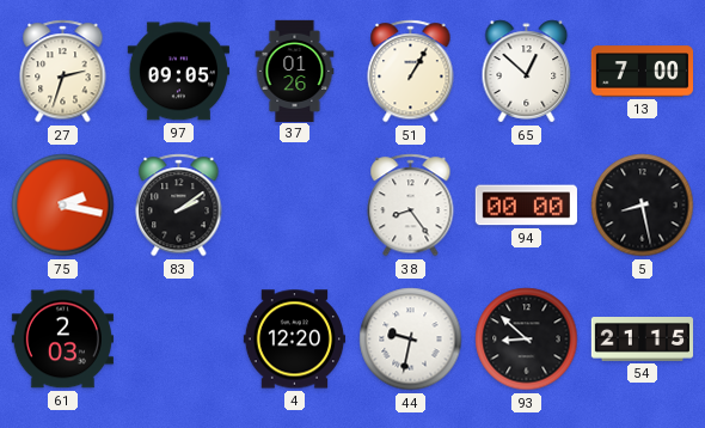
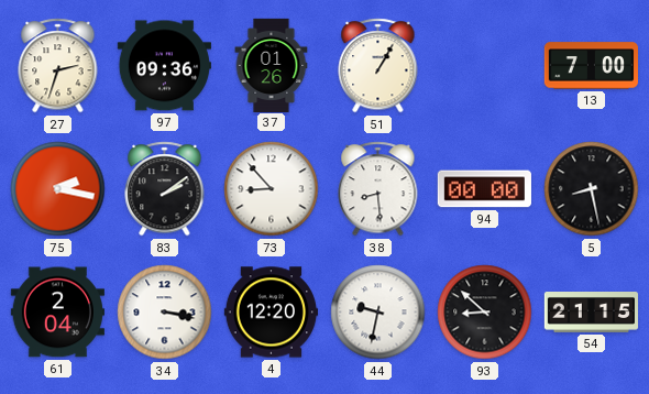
97: 09:05 -> 09:36 (164, 66)
65: 12:52 -> none (527, 72)
73: none -> 8:53 (272, 189)
38: 8:24 -> 8:29 (378, 189)
61: 2:03 -> 2:04 (57, 313)
34: none -> 3:17 (165, 313)
